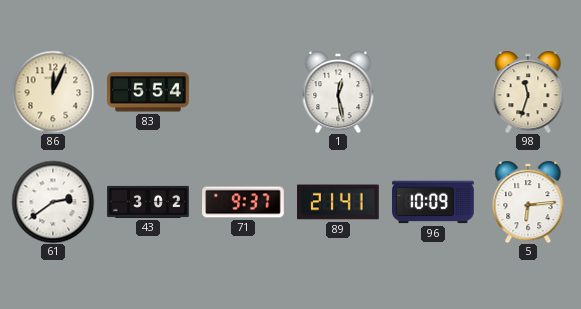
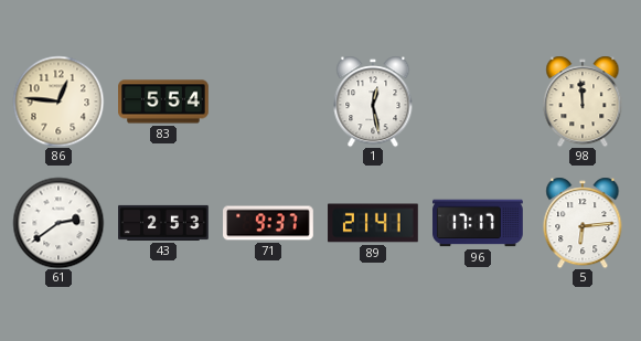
86: 12:04 -> 12:46 (58, 102)
98: 11:33 -> 11:59 (583, 102)
43: 3:02 -> 2:53 (163, 223)
96: 10:09 -> 17:17 (478, 223)
